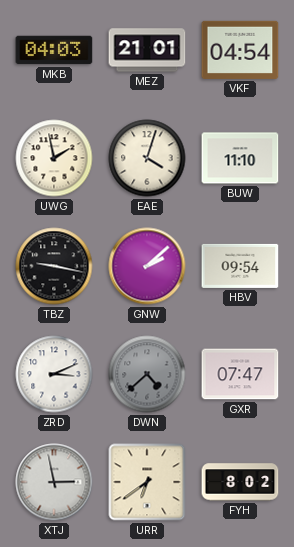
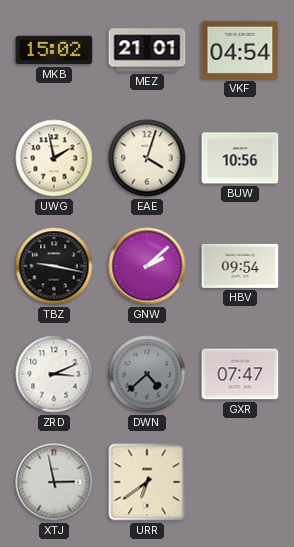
MKB: 04:03 -> 15:02 (54, 50)
BUW: 11:10 -> 10:56 (240, 158)
FYH: 8:02 -> none (240, 482)
